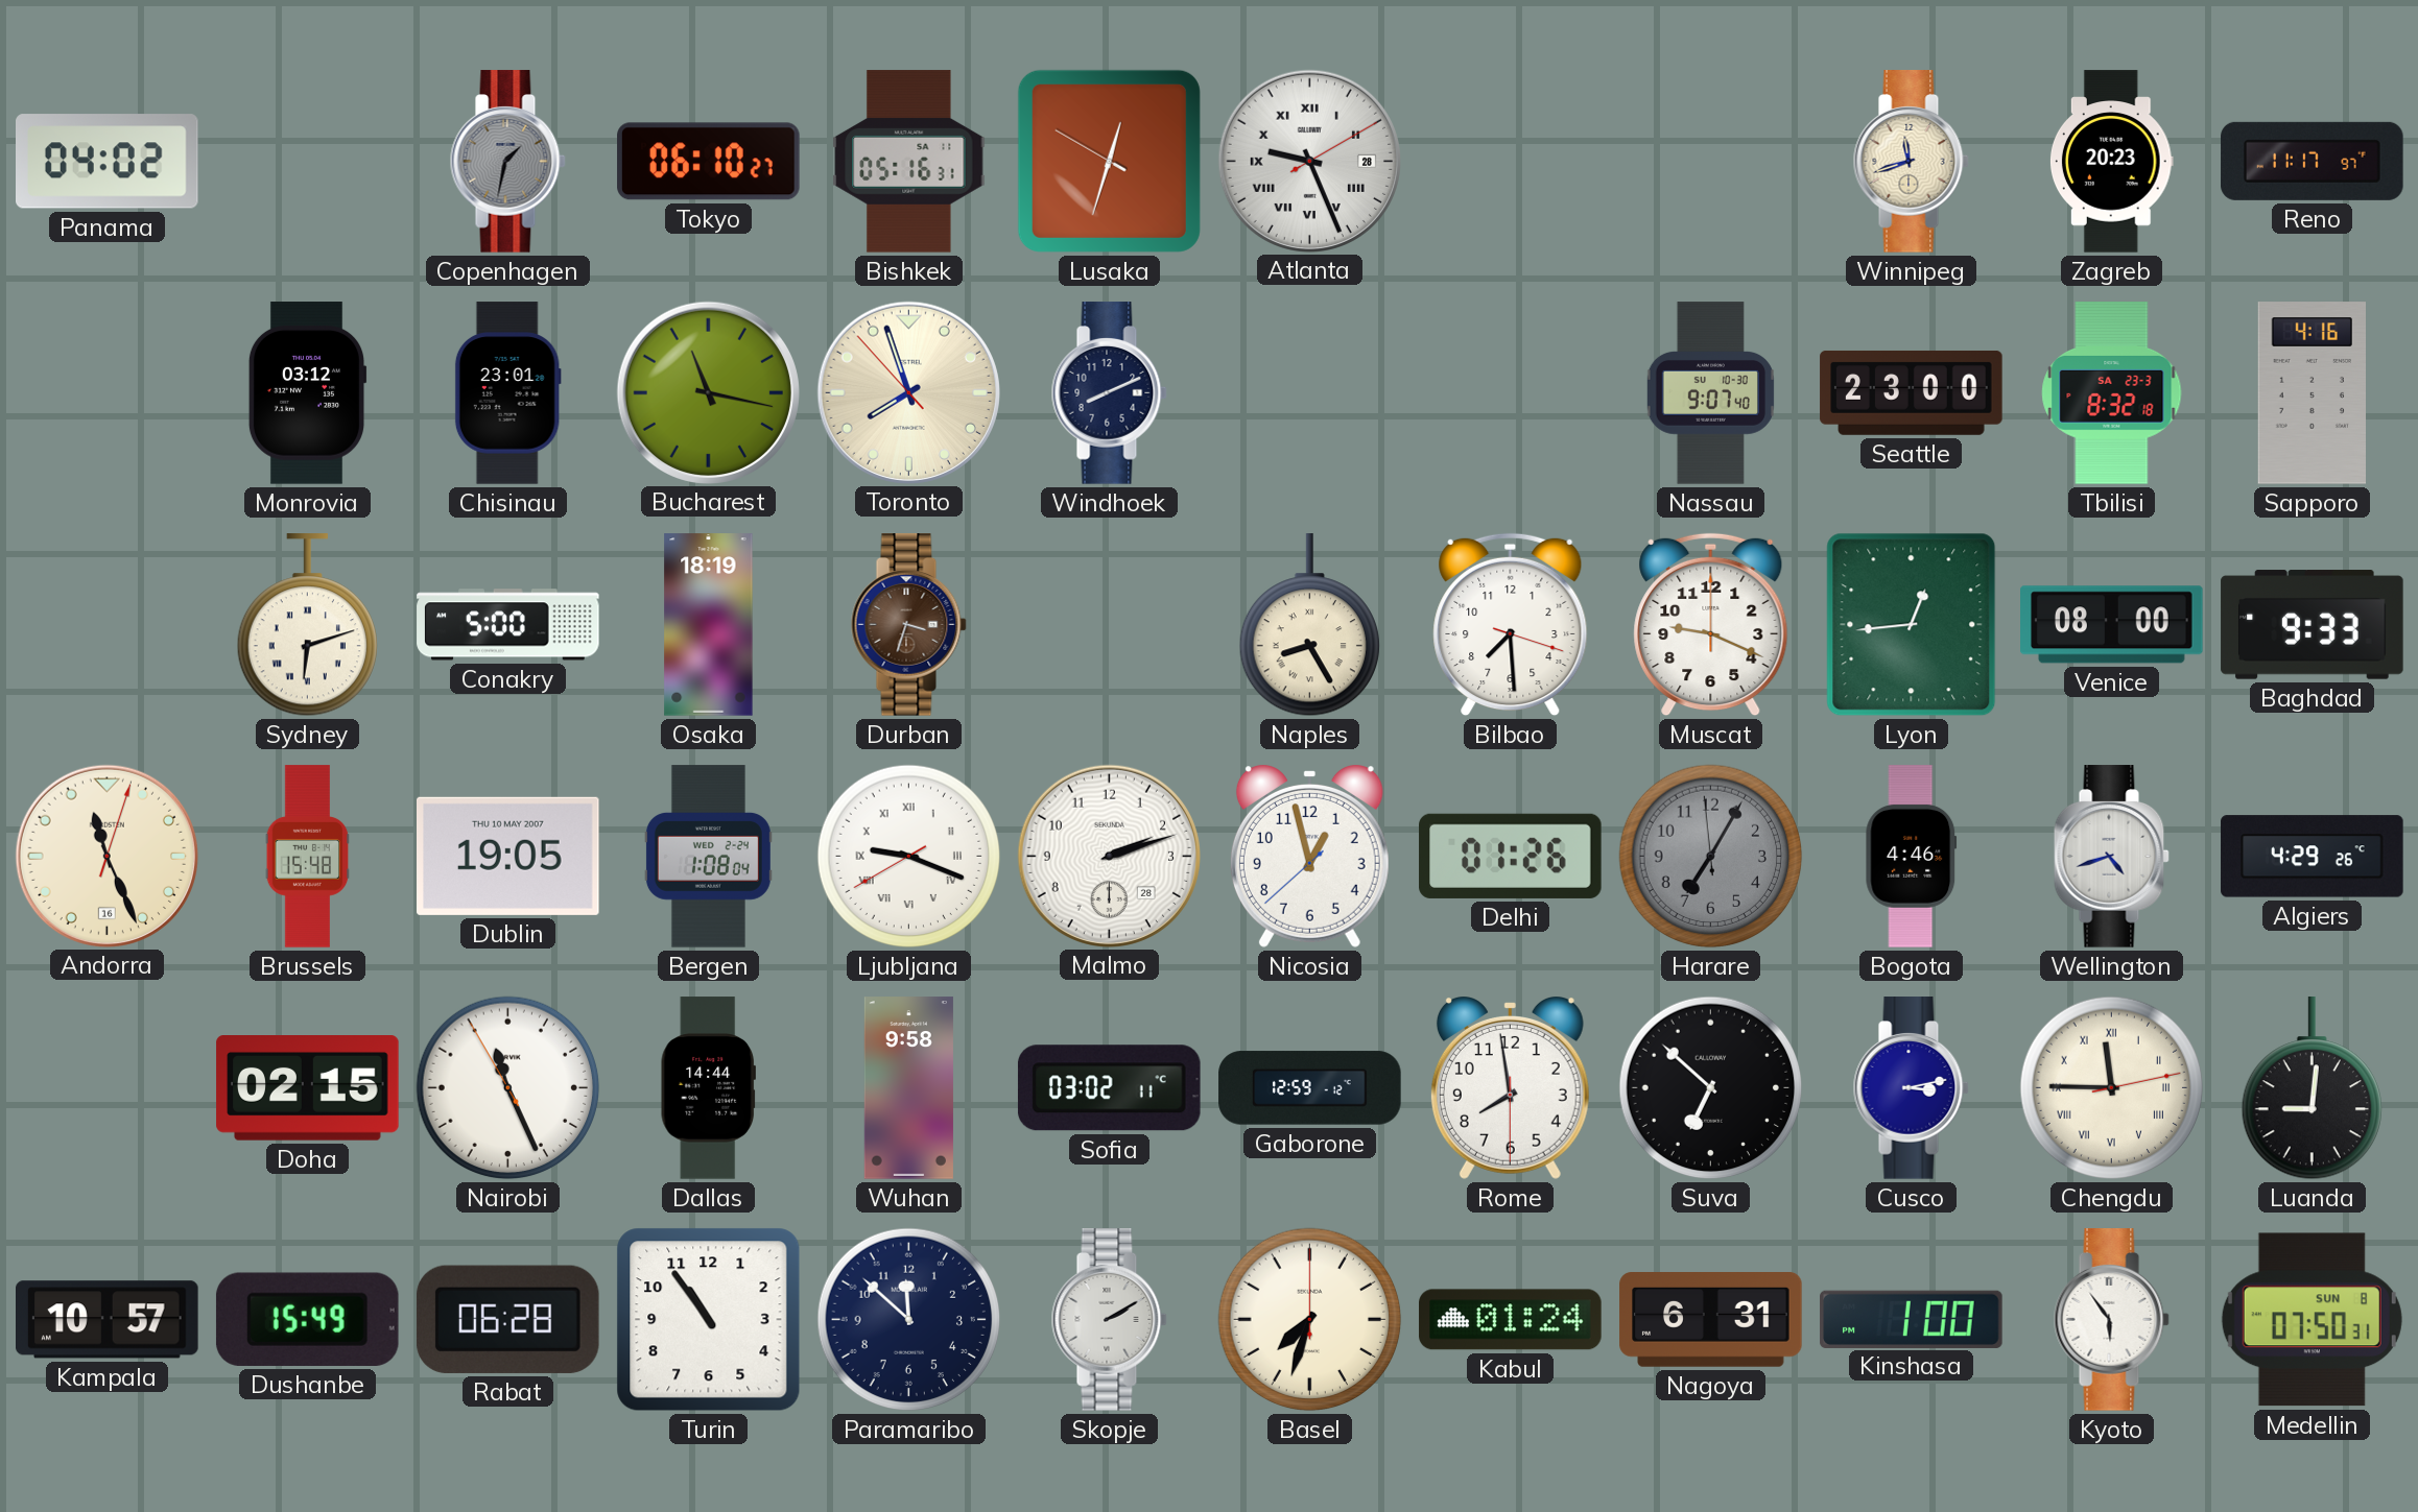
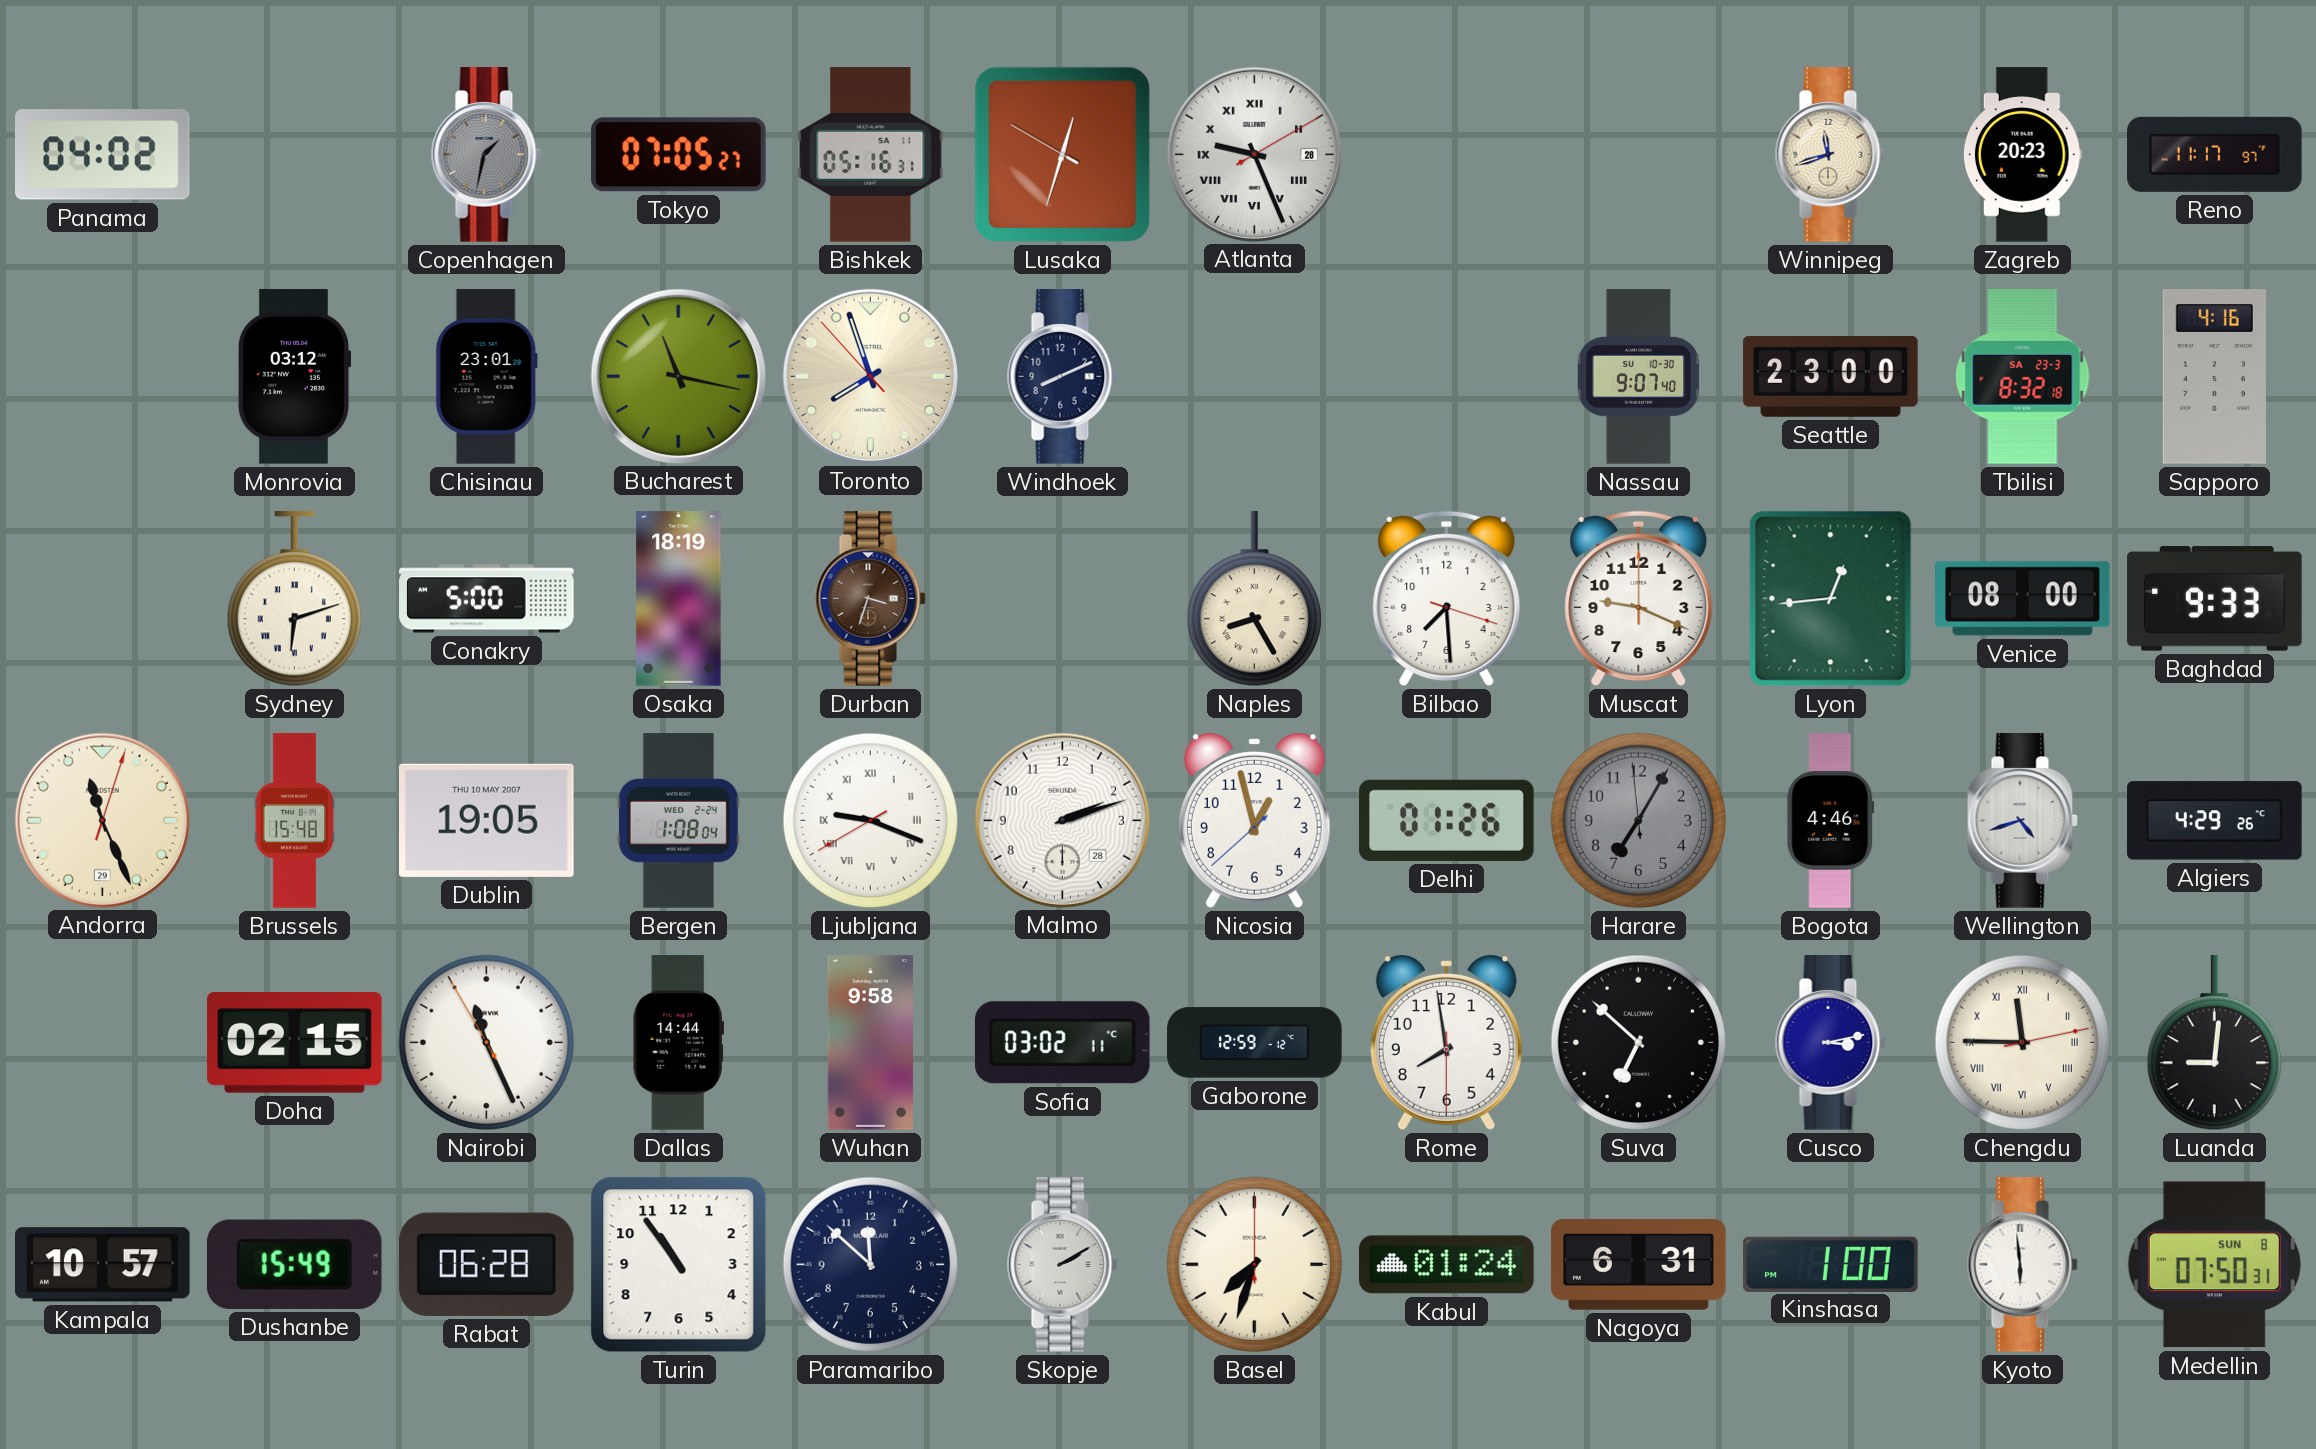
Tokyo: 06:10 -> 07:05 (679, 155)
Andorra date: 16 -> 29 (102, 820)
Kyoto: 5:54 -> 5:59 (2022, 1265)
